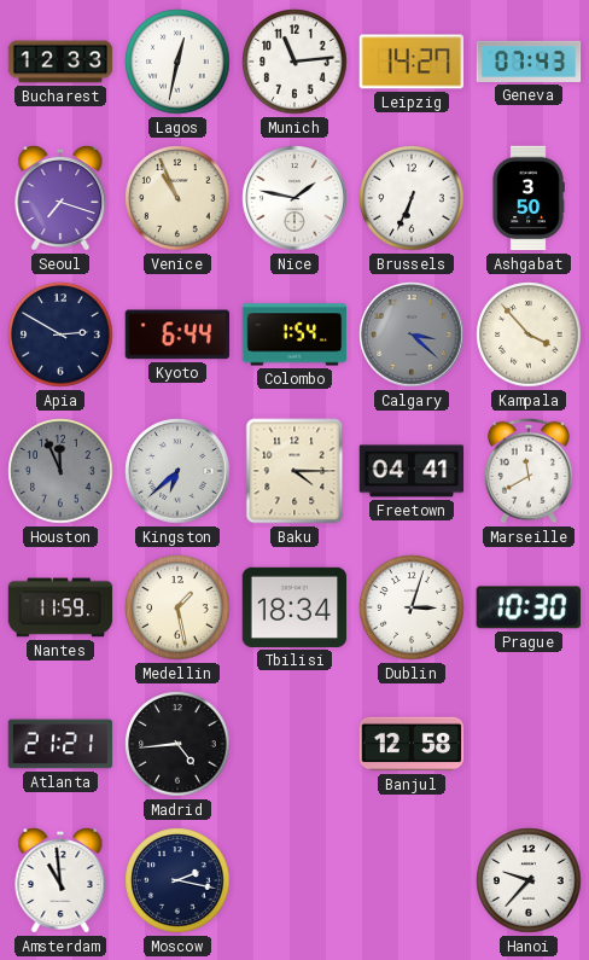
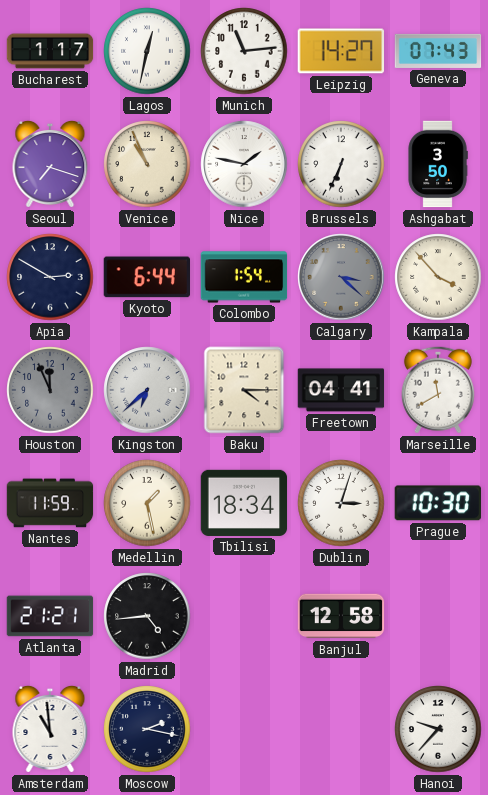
Bucharest: 12:33 -> 1:17 (50, 51)
